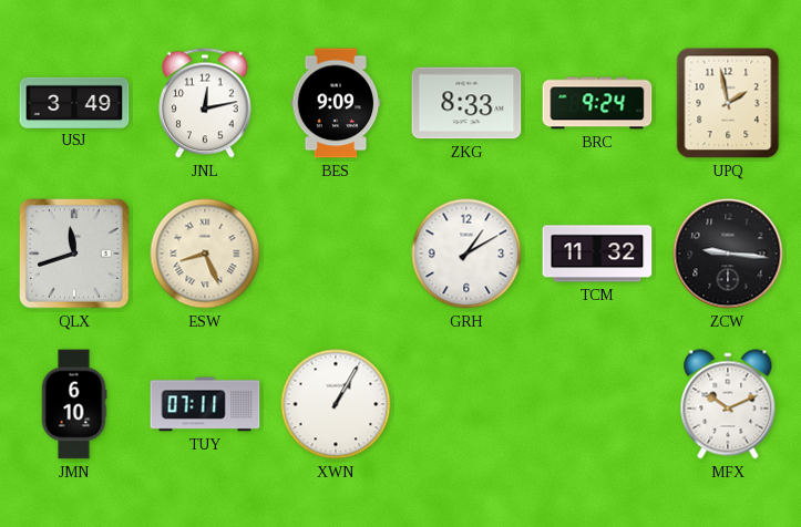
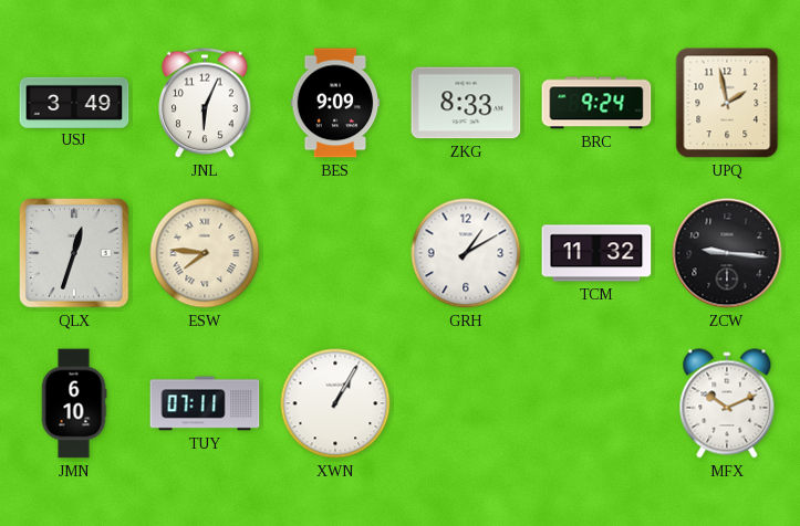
JNL: 12:13 -> 6:04 (205, 103)
QLX: 11:42 -> 12:33 (74, 253)
ESW: 8:26 -> 7:46 (205, 253)
